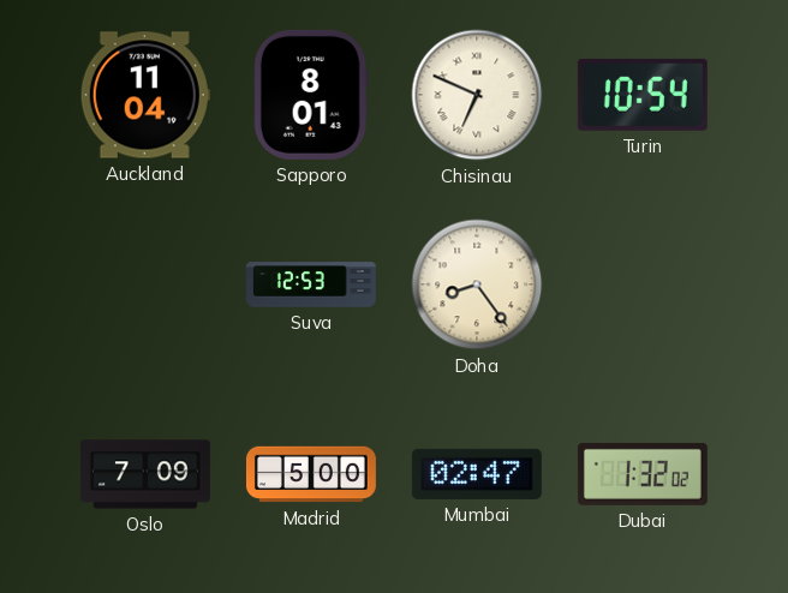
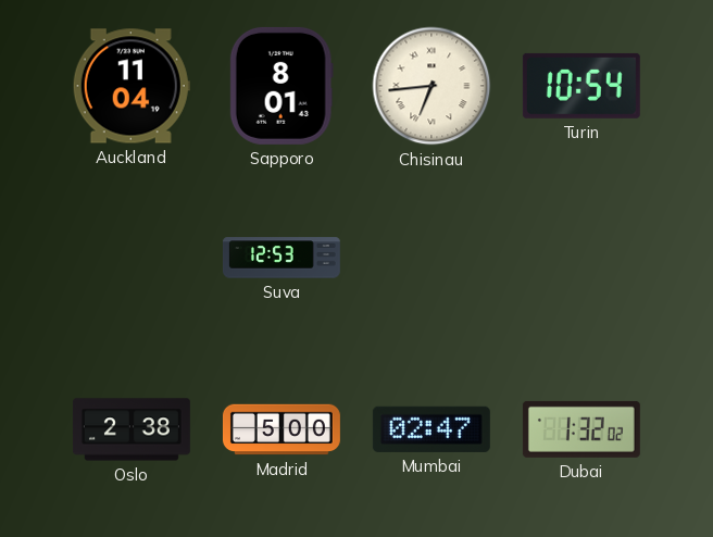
Chisinau: 6:49 -> 6:44 (431, 86)
Doha: 8:24 -> none (477, 284)
Oslo: 7:09 -> 2:38 (132, 429)
